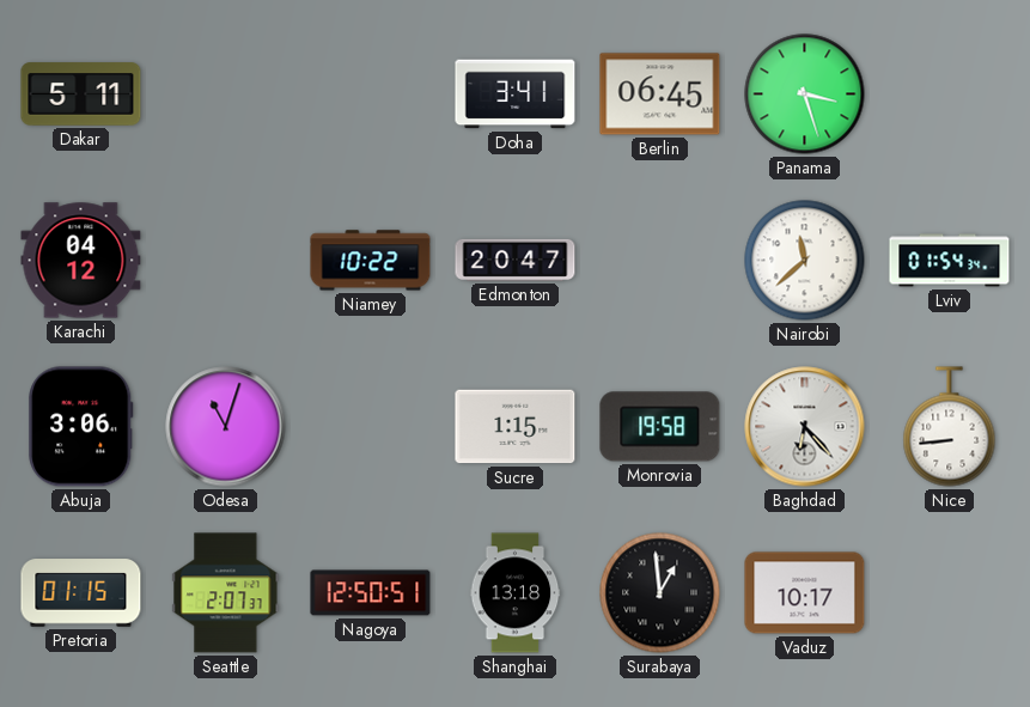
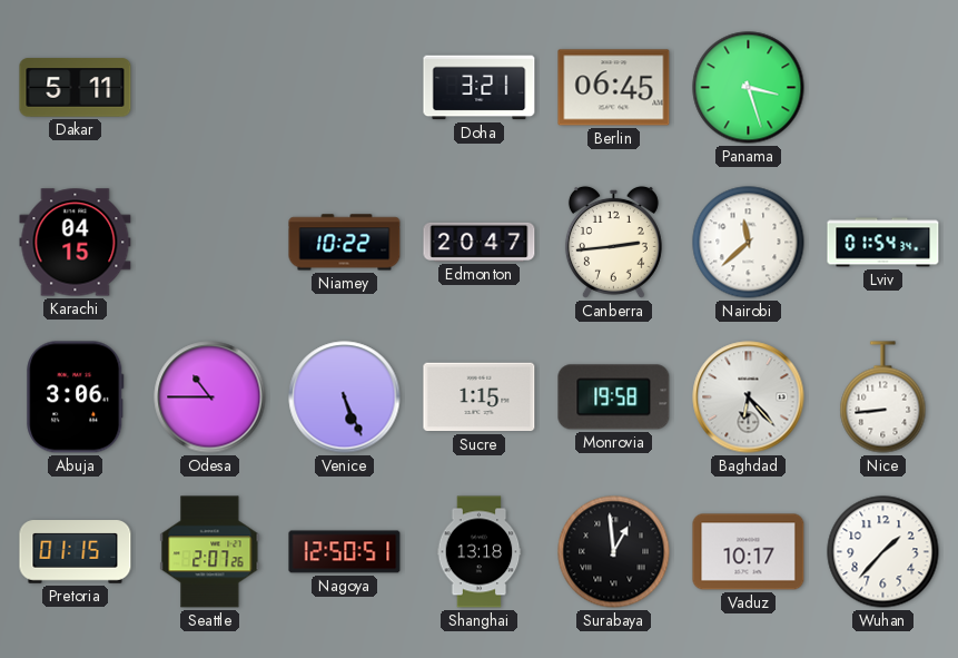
Doha: 3:41 -> 3:21 (480, 88)
Karachi: 04:12 -> 04:15 (76, 243)
Canberra: none -> 2:44 (613, 242)
Odesa: 11:03 -> 10:45 (210, 397)
Venice: none -> 5:26 (345, 397)
Seattle: 2:07:37 -> 2:07:26 (210, 552)
Wuhan: none -> 1:37 (883, 552)
